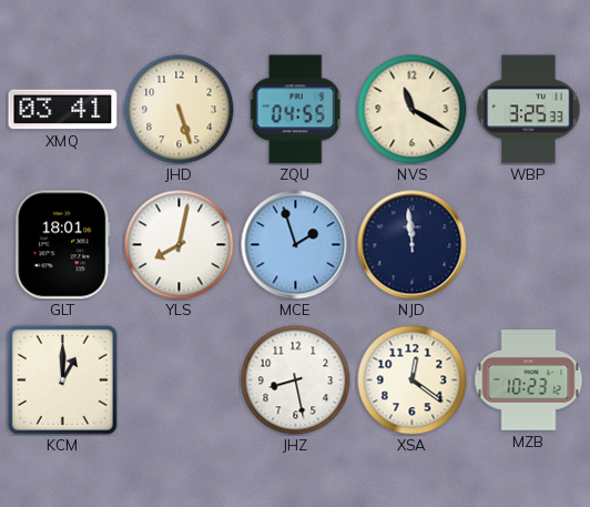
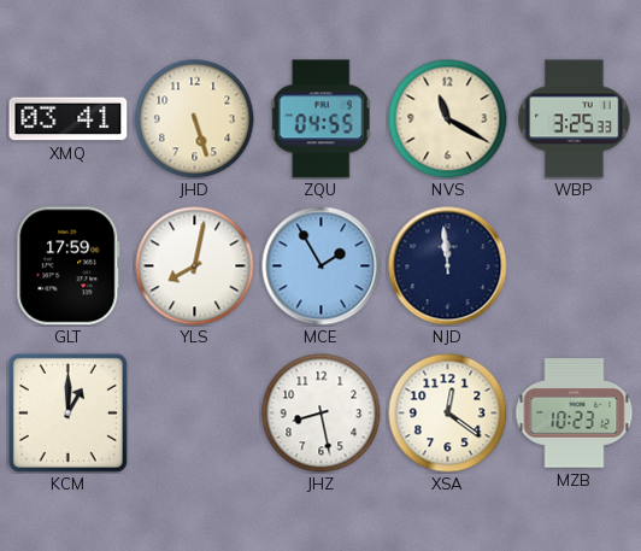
GLT: 18:01 -> 17:59 (69, 266)
MCE: 1:57 -> 1:55 (322, 266)
